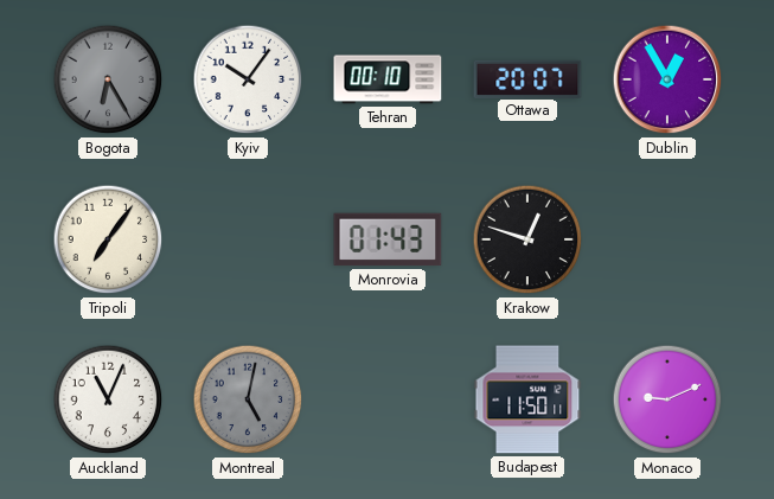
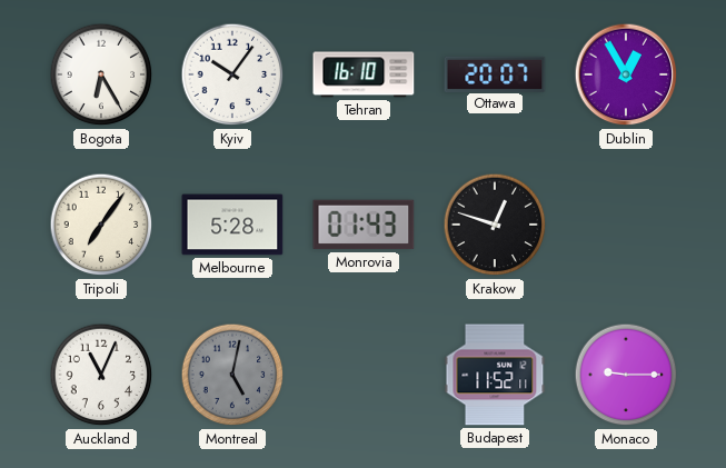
Bogota dial: grey -> white (101, 74)
Tehran: 00:10 -> 16:10 (364, 74)
Melbourne: none -> 5:28 (232, 225)
Budapest: 11:50 -> 11:52 (495, 375)
Monaco: 9:11 -> 9:15 (626, 375)
